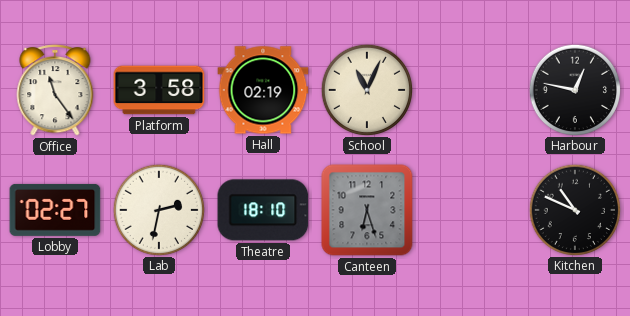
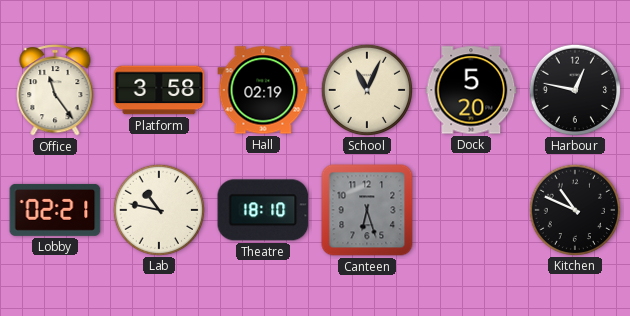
Dock: none -> 5:20 (471, 90)
Lobby: 02:27 -> 02:21 (55, 210)
Lab: 2:32 -> 10:47 (158, 209)
